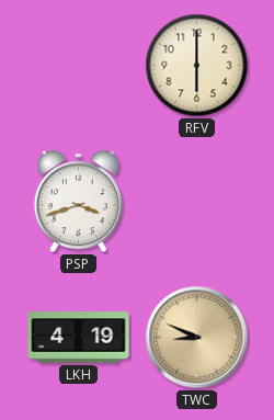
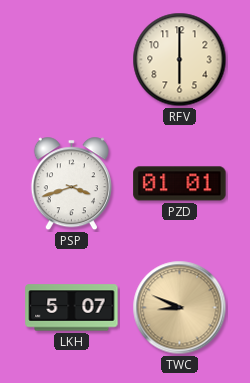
PZD: none -> 01:01 (180, 184)
LKH: 4:19 -> 5:07 (72, 308)
